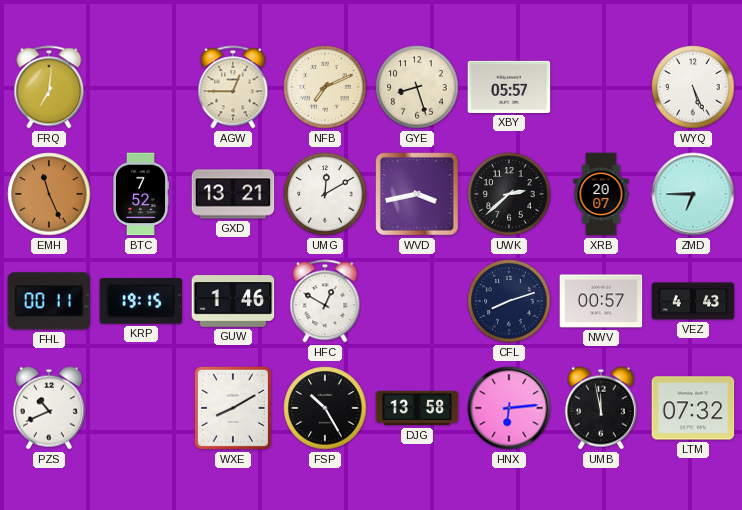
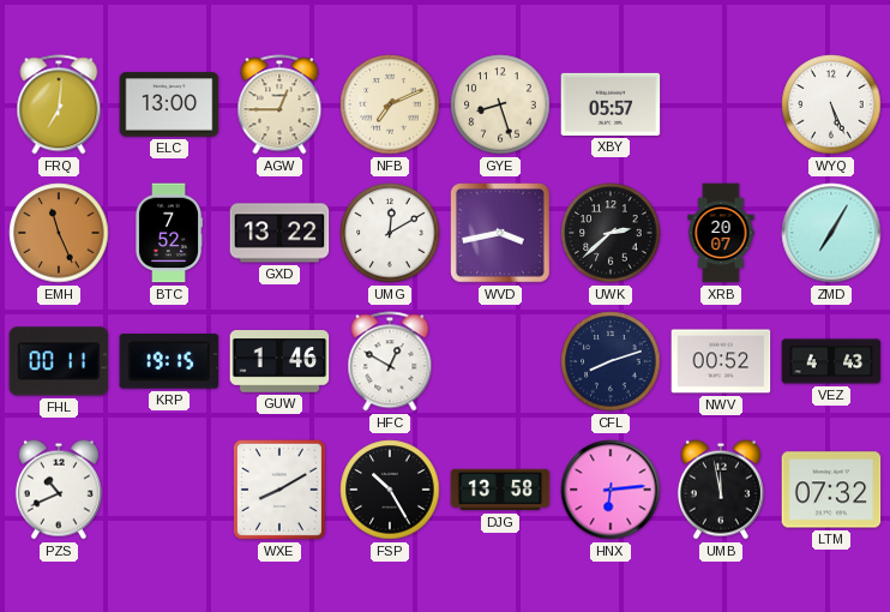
ELC: none -> 13:00 (169, 104)
GXD: 13:21 -> 13:22 (279, 233)
ZMD: 6:45 -> 7:05 (831, 233)
NWV: 00:57 -> 00:52 (721, 361)
